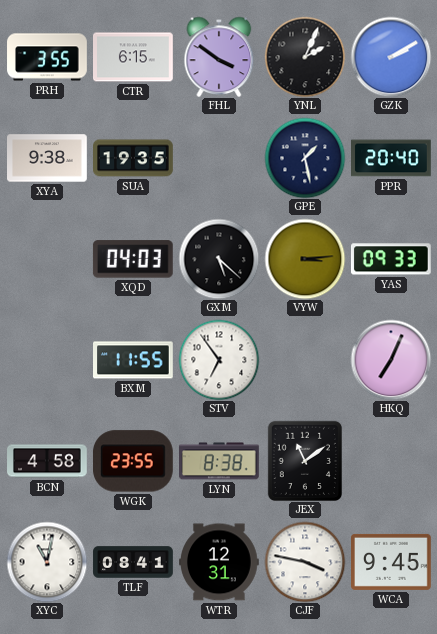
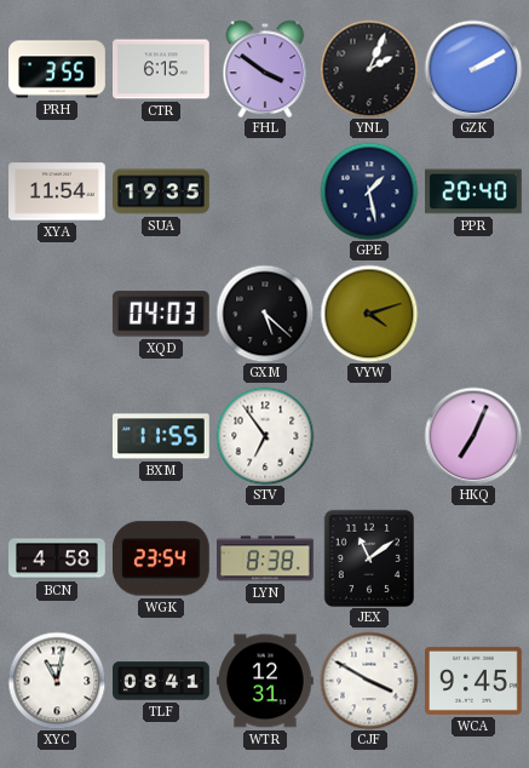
XYA: 9:38 -> 11:54 (58, 191)
VYW: 3:14 -> 4:12 (369, 314)
YAS: 09:33 -> none (391, 259)
WGK: 23:55 -> 23:54 (161, 558)
CJF: 3:47 -> 3:50 (369, 681)
